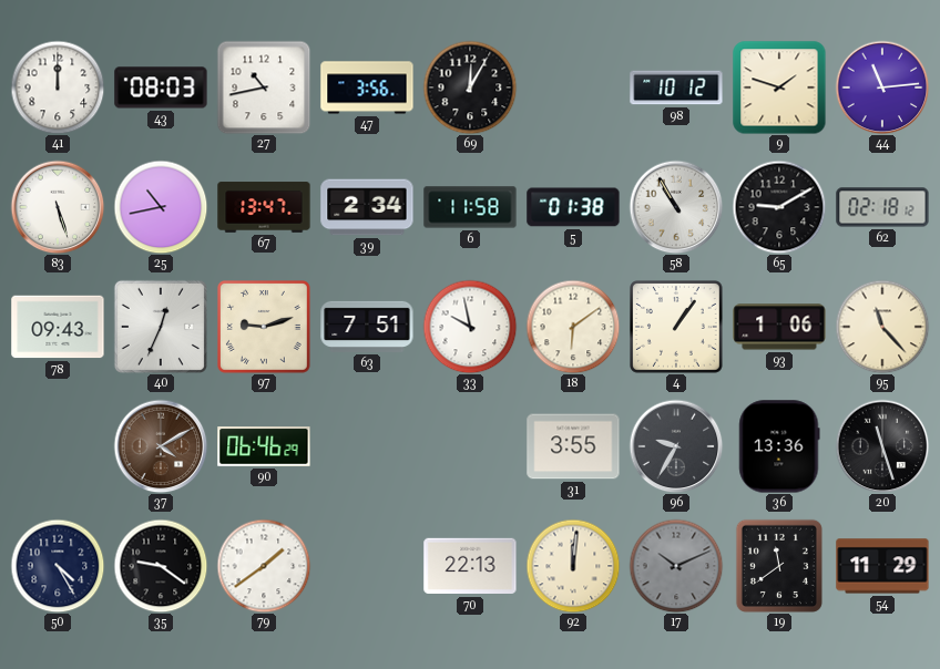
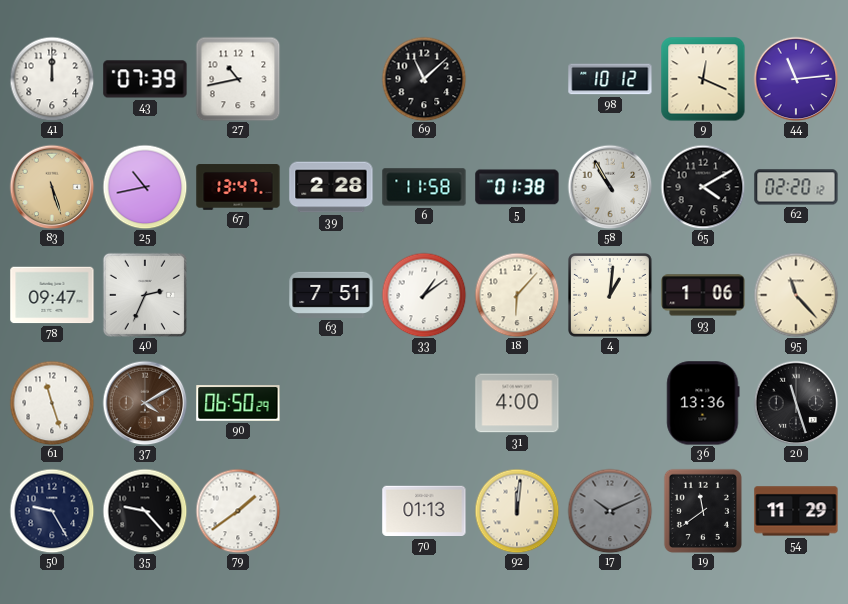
43: 08:03 -> 07:39 (145, 79)
47: 3:56 -> none (367, 88)
69: 12:05 -> 11:08 (424, 79)
9: 1:48 -> 12:19 (703, 79)
83 dial: white -> champagne (52, 187)
39: 2:34 -> 2:28 (331, 187)
65: 9:10 -> 4:10 (703, 187)
62: 02:18 -> 02:20 (796, 187)
78: 09:43 -> 09:47 (52, 295)
40: 12:34 -> 2:34 (145, 295)
97: 9:12 -> none (265, 328)
33: 9:58 -> 1:09 (424, 295)
18: 6:09 -> 6:07 (517, 295)
4: 1:06 -> 1:01 (611, 296)
61: none -> 11:27 (52, 403)
90: 06:46 -> 06:50 (238, 403)
31: 3:55 -> 4:00 (517, 403)
96: 9:35 -> none (676, 446)
50: 4:25 -> 9:25 (52, 511)
35: 9:21 -> 9:23 (145, 511)
70: 22:13 -> 01:13 (424, 511)
